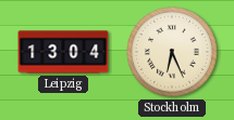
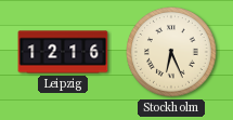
Leipzig: 13:04 -> 12:16 (63, 52)
